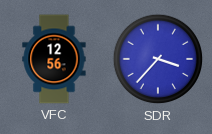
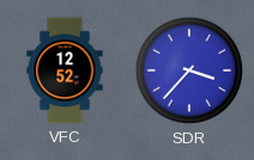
VFC: 12:56 -> 12:52 (65, 70)
